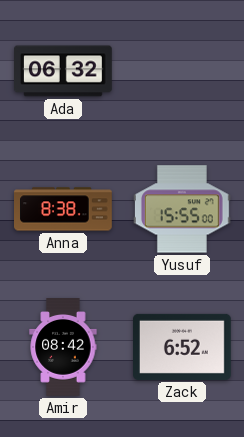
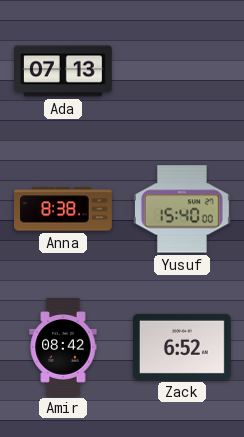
Ada: 06:32 -> 07:13 (64, 71)
Yusuf: 15:55 -> 15:40 (182, 209)
